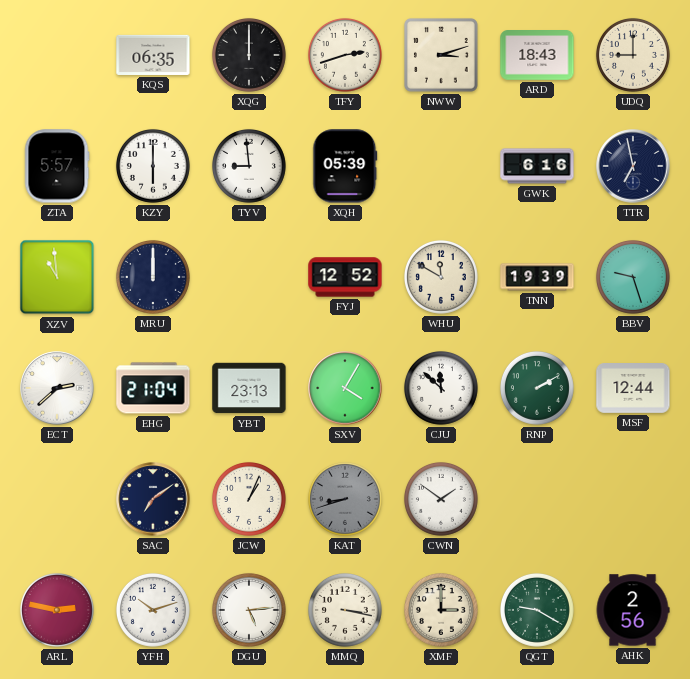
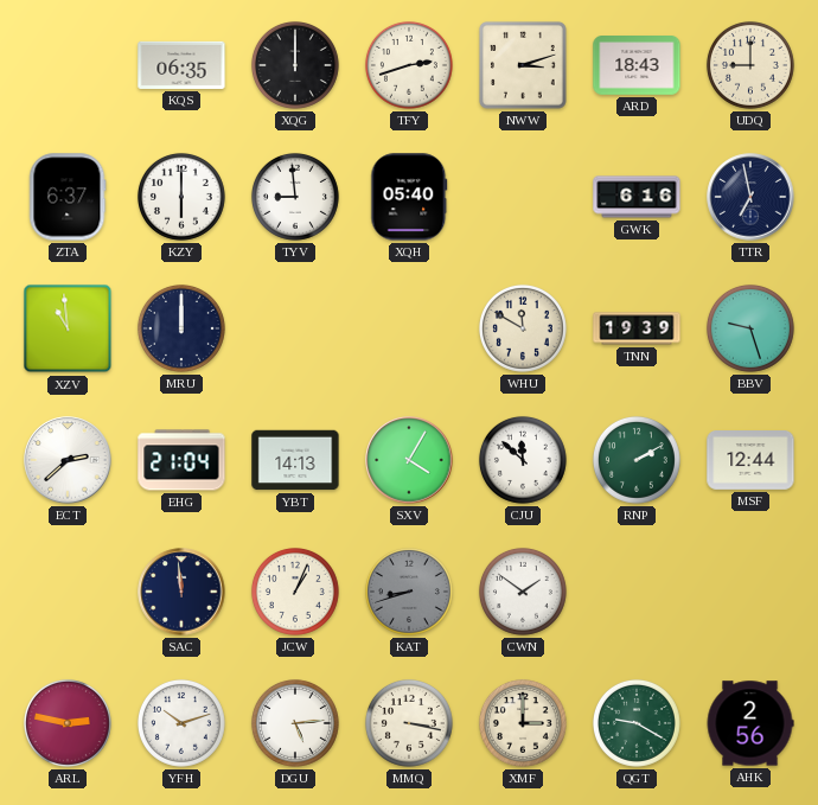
ZTA: 5:57 -> 6:37 (68, 197)
XQH: 05:39 -> 05:40 (409, 197)
FYJ: 12:52 -> none (345, 277)
YBT: 23:13 -> 14:13 (295, 460)
SAC: 7:09 -> 11:59 (181, 592)
